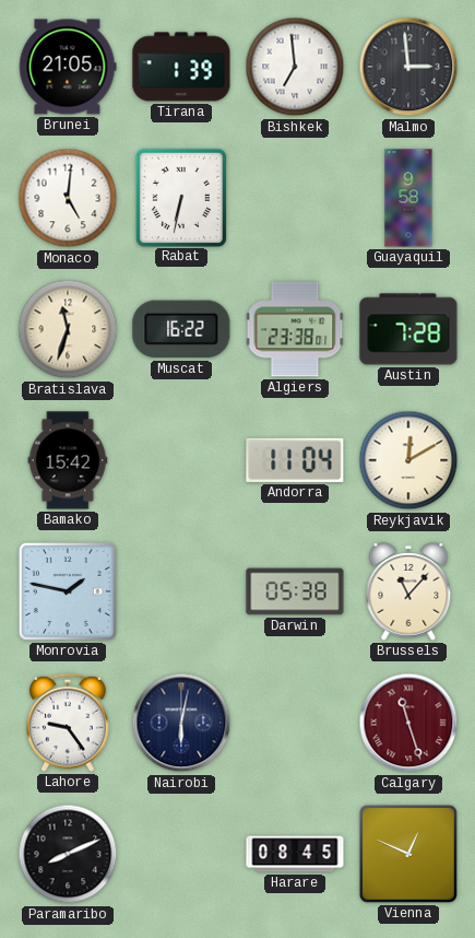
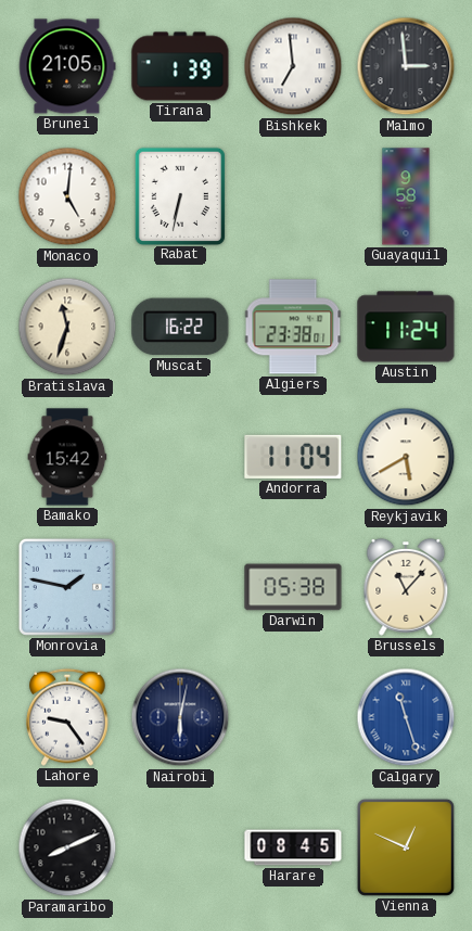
Austin: 7:28 -> 11:24 (406, 327)
Reykjavik: 12:10 -> 5:40 (406, 457)
Calgary dial: burgundy -> blue (406, 717)
